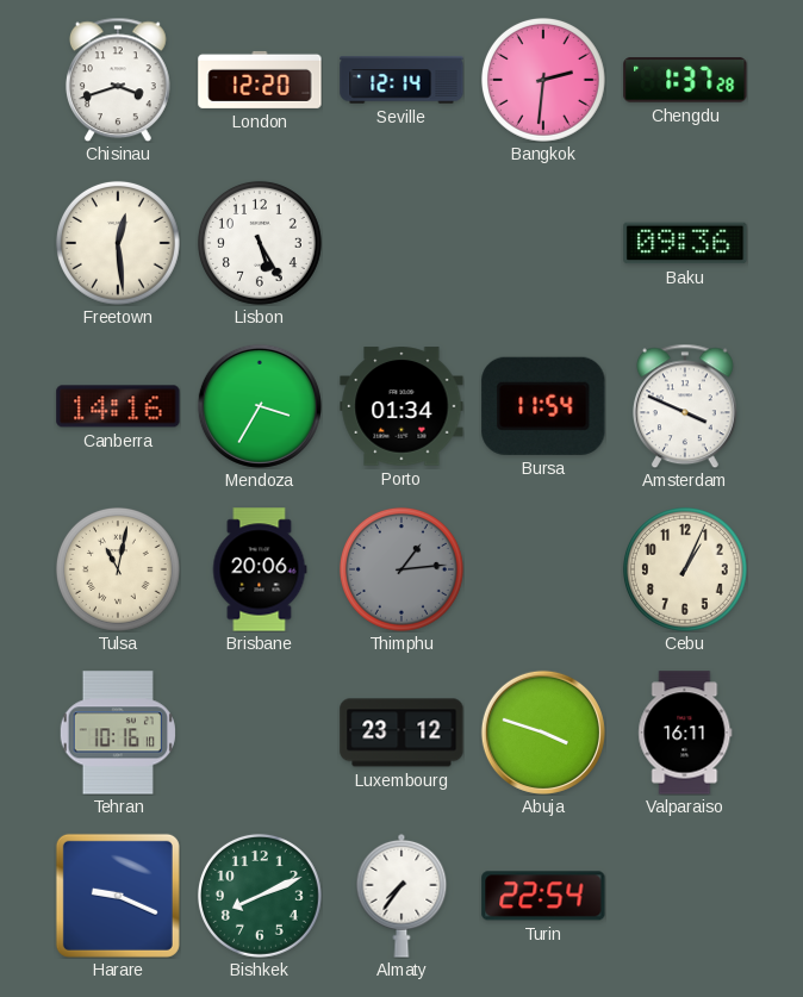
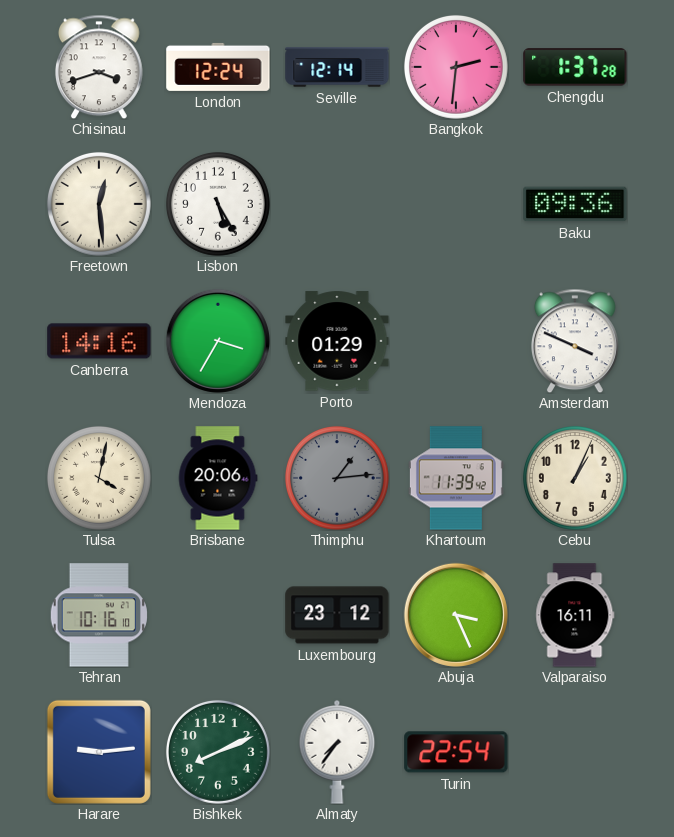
London: 12:20 -> 12:24 (218, 67)
Porto: 01:34 -> 01:29 (337, 341)
Bursa: 11:54 -> none (543, 406)
Tulsa: 11:02 -> 4:02 (99, 478)
Khartoum: none -> 11:39 (456, 478)
Abuja: 3:48 -> 3:26 (456, 615)
Harare: 9:19 -> 9:14 (99, 752)
